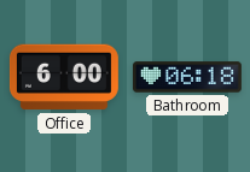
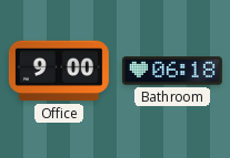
Office: 6:00 -> 9:00 (59, 71)
